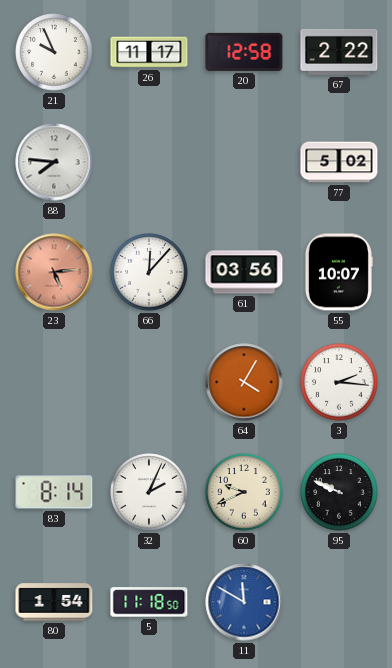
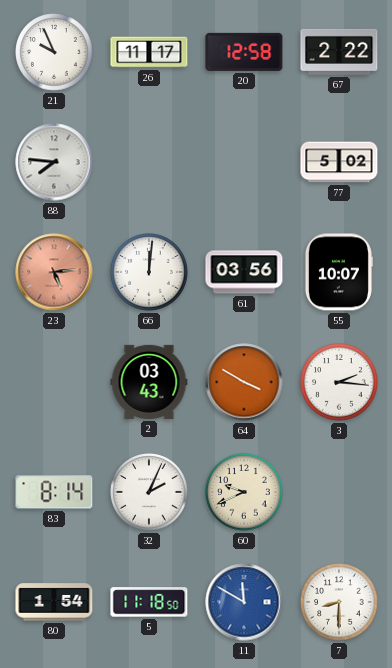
66: 12:07 -> 12:01 (149, 272)
2: none -> 03:43 (149, 382)
64: 4:05 -> 3:50 (244, 382)
95: 9:49 -> none (339, 492)
7: none -> 8:30 (339, 602)
